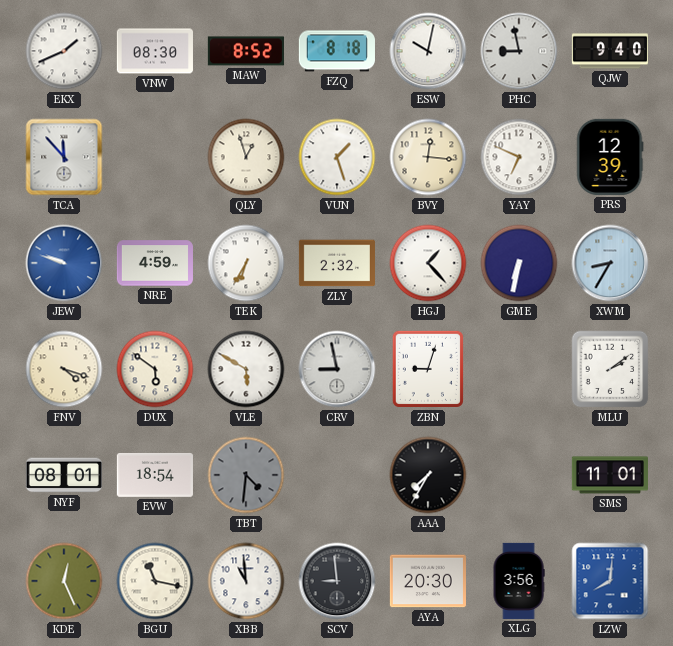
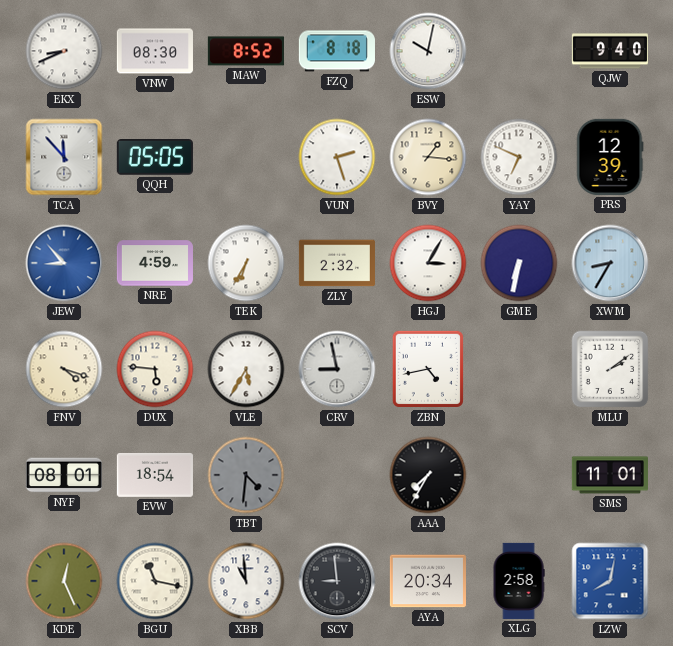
EKX: 1:41 -> 8:41 (64, 51)
PHC: 8:58 -> none (519, 51)
QQH: none -> 05:05 (155, 158)
QLY: 12:57 -> none (246, 157)
VUN: 1:27 -> 2:27 (337, 157)
BVY: 12:16 -> 1:16 (428, 157)
JEW: 9:48 -> 8:53 (64, 263)
HGJ: 1:23 -> 3:05 (428, 263)
DUX: 5:51 -> 5:46 (155, 369)
VLE: 5:50 -> 5:35 (246, 369)
ZBN: 9:03 -> 4:43 (428, 369)
AYA: 20:30 -> 20:34 (428, 581)
XLG: 3:56 -> 2:58 (519, 581)
LZW: 8:01 -> 8:02 (610, 581)
